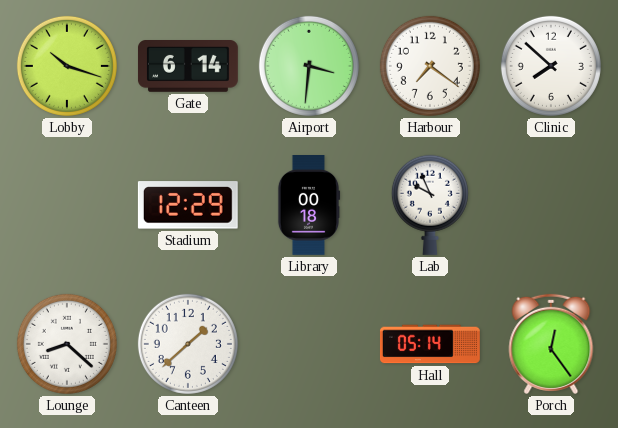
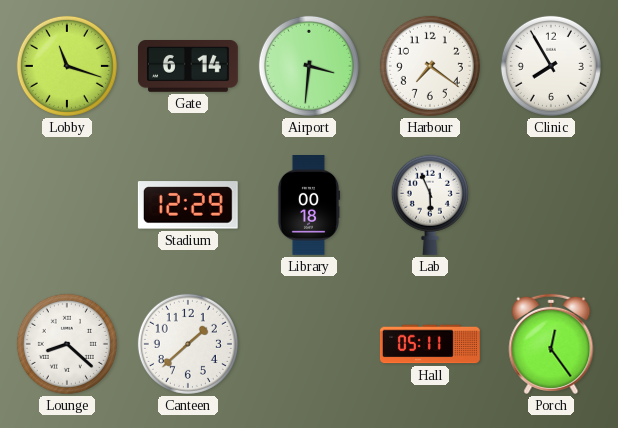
Lobby: 10:18 -> 11:18 (67, 66)
Clinic: 7:52 -> 7:55 (551, 66)
Lab: 9:56 -> 5:56 (430, 205)
Hall: 05:14 -> 05:11 (430, 344)
